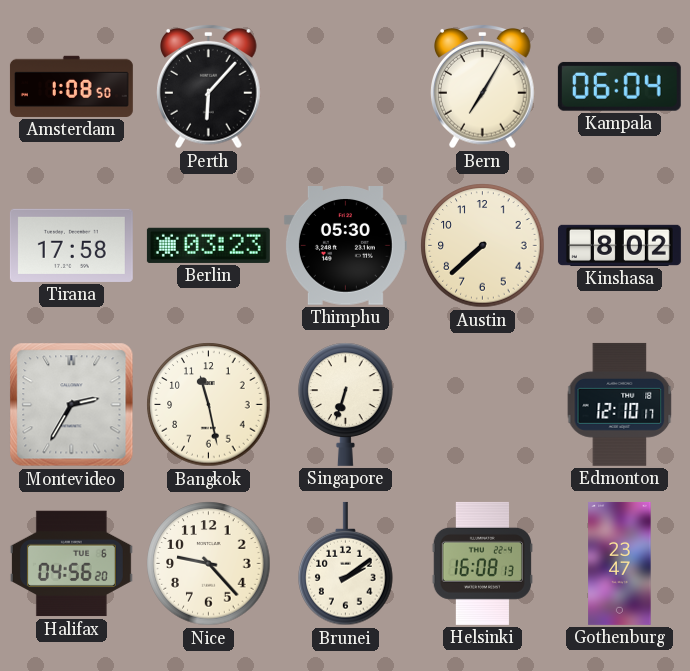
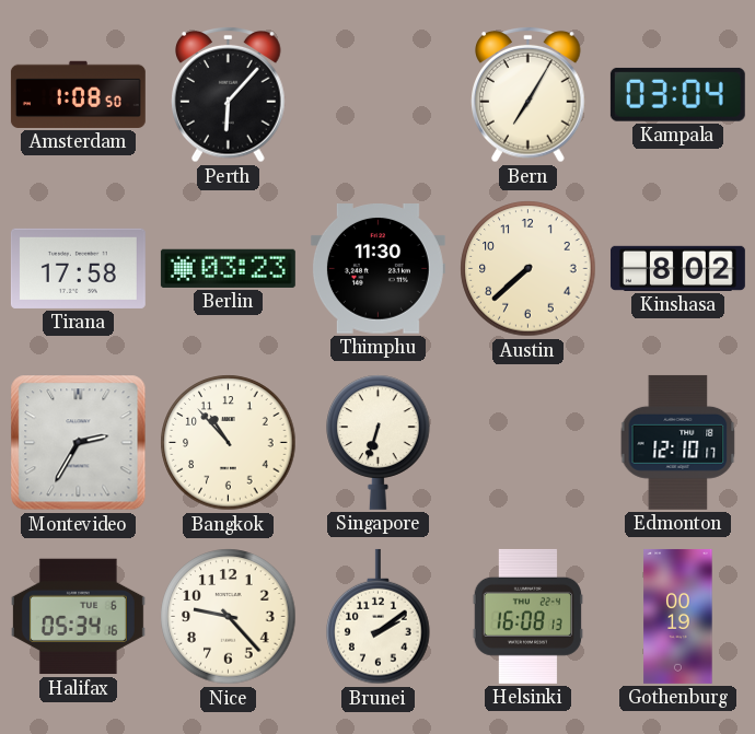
Kampala: 06:04 -> 03:04 (677, 94)
Thimphu: 05:30 -> 11:30 (377, 269)
Bangkok: 11:28 -> 10:53 (229, 443)
Halifax: 04:56 -> 05:34 (78, 617)
Gothenburg: 23:47 -> 00:19 (678, 616)
